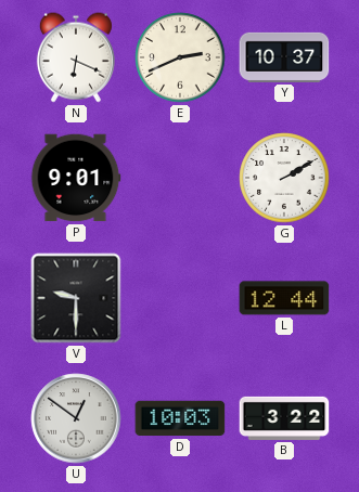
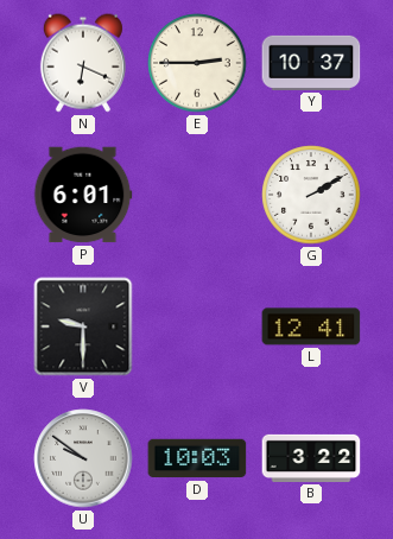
E: 2:41 -> 2:45 (197, 63)
P: 9:01 -> 6:01 (83, 195)
L: 12:44 -> 12:41 (311, 326)
U: 12:51 -> 9:51 (83, 458)
